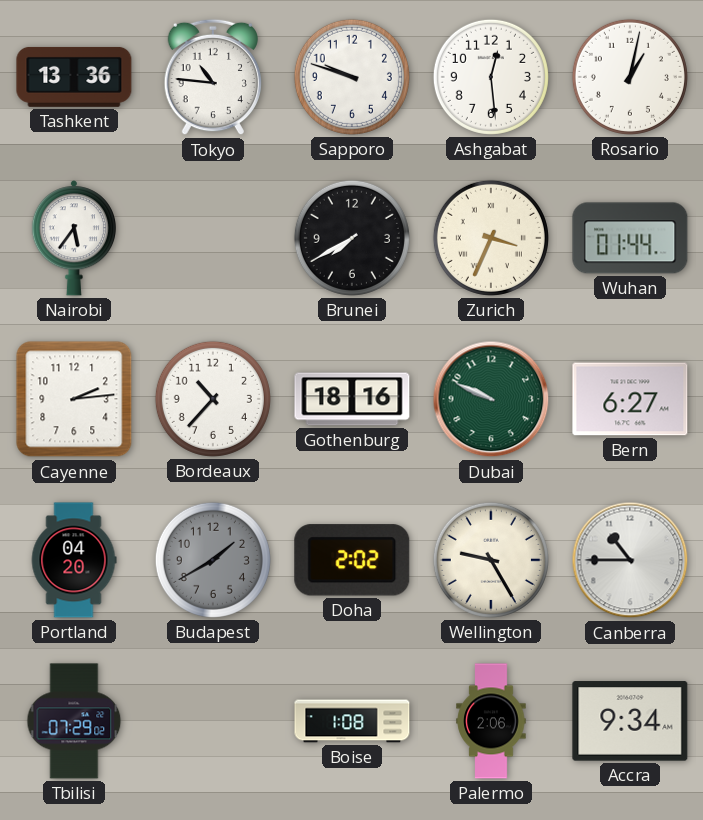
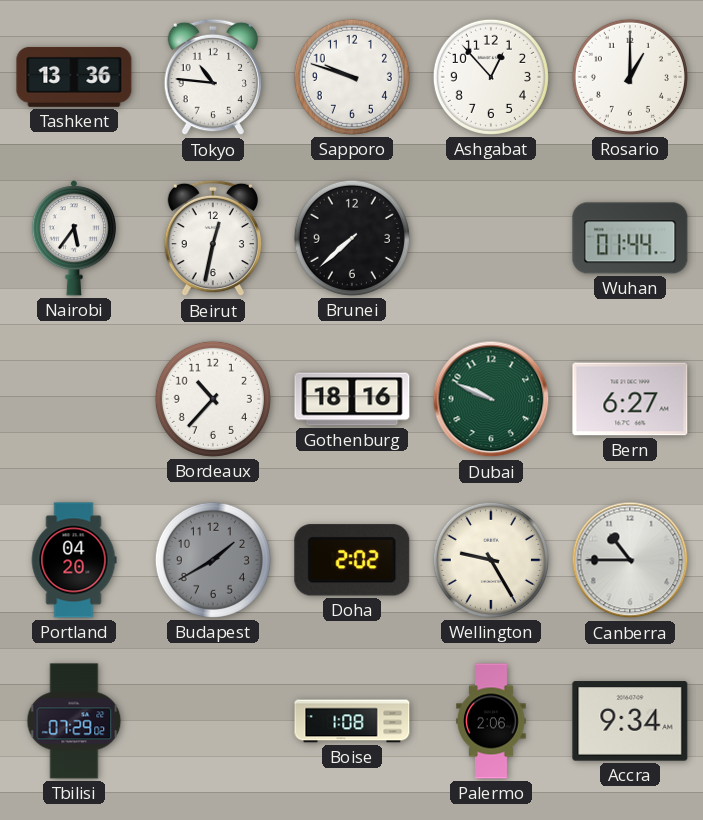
Ashgabat: 12:29 -> 12:53 (491, 77)
Rosario: 1:02 -> 1:00 (630, 77)
Beirut: none -> 12:32 (212, 238)
Brunei: 7:40 -> 7:38 (352, 238)
Zurich: 3:34 -> none (491, 238)
Cayenne: 2:14 -> none (74, 399)
